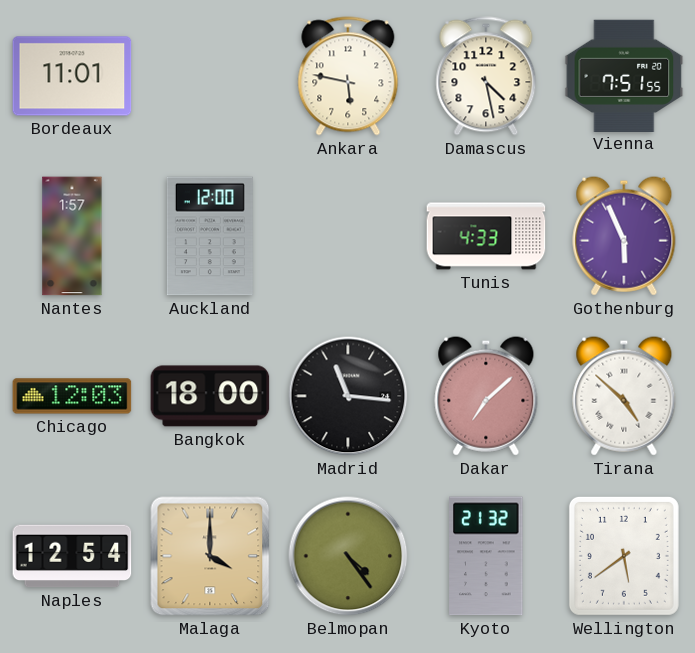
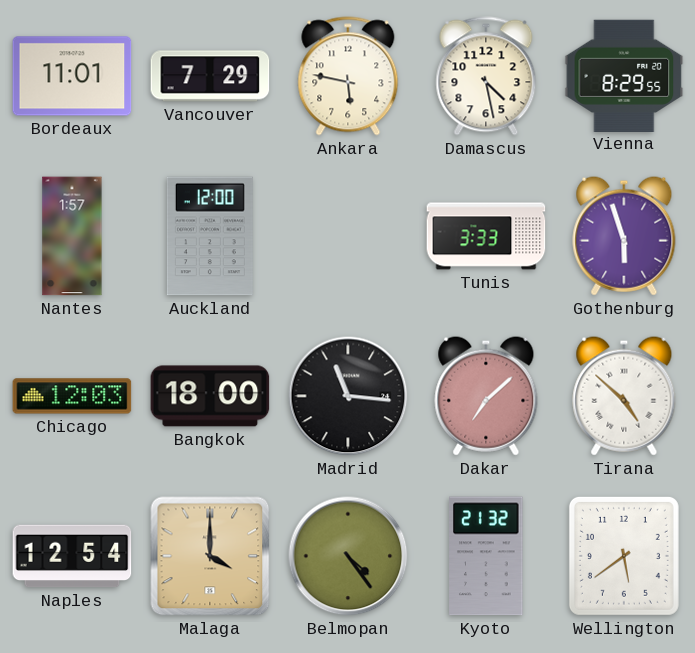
Vancouver: none -> 7:29 (210, 76)
Vienna: 7:51 -> 8:29 (624, 75)
Tunis: 4:33 -> 3:33 (486, 236)
Gothenburg: 5:56 -> 5:57 (624, 236)
